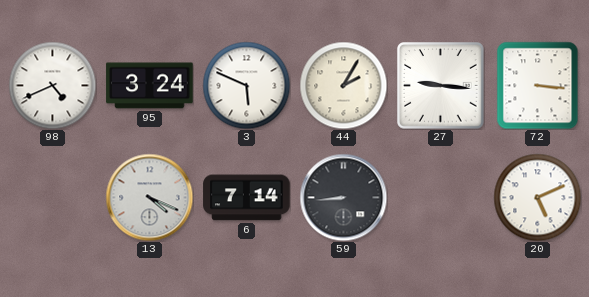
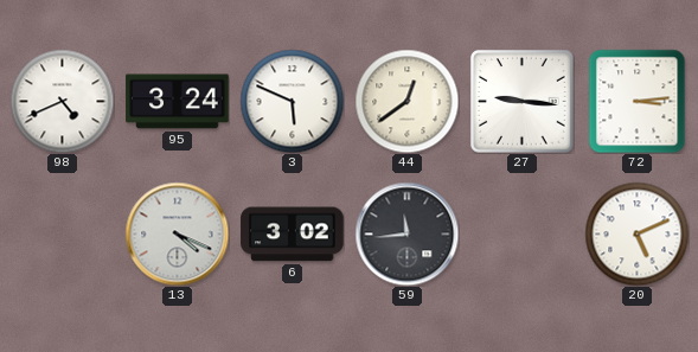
44: 2:05 -> 12:39 (406, 101)
72: 3:16 -> 3:14 (638, 101)
6: 7:14 -> 3:02 (293, 235)
59: 8:44 -> 11:44 (406, 233)
